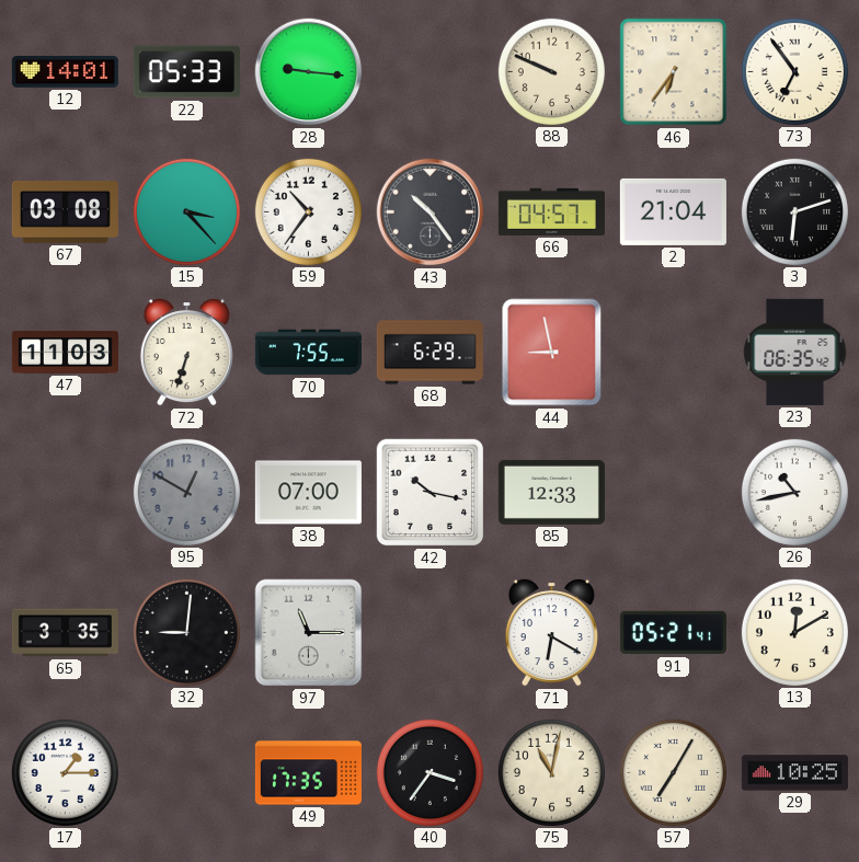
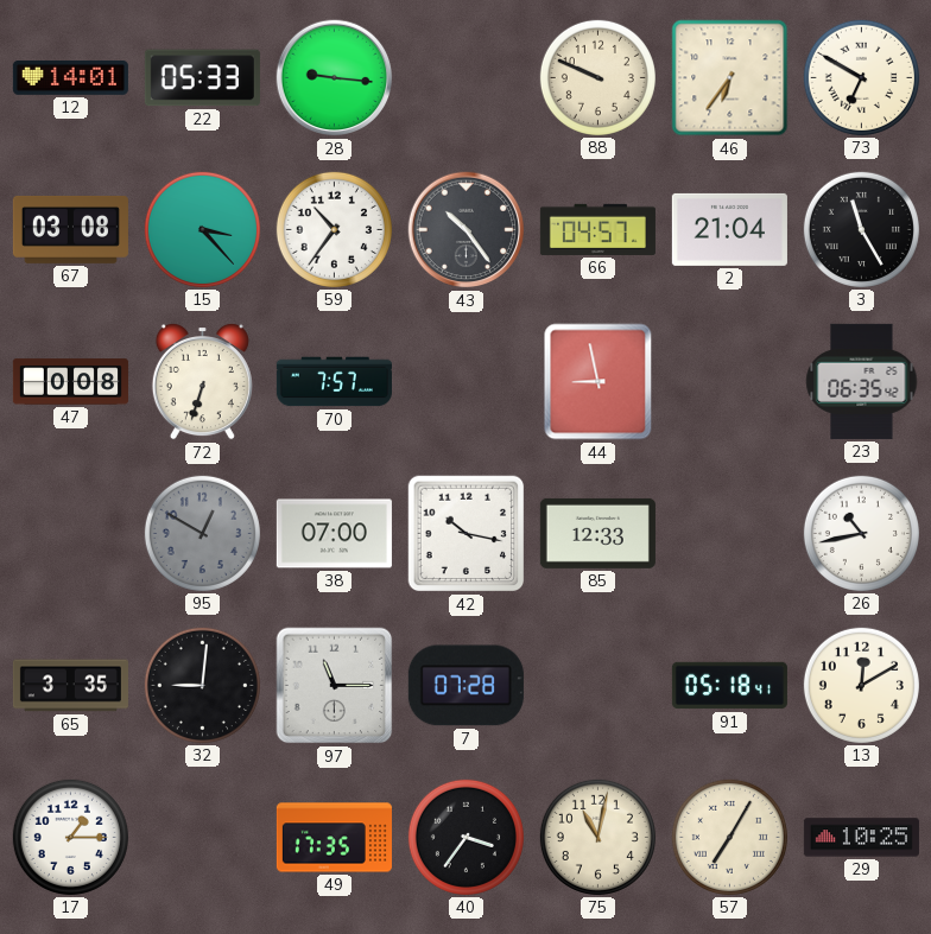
73: 6:54 -> 6:50 (861, 77)
3: 6:12 -> 11:25 (861, 229)
47: 11:03 -> 0:08 (70, 382)
70: 7:55 -> 7:57 (334, 382)
68: 6:29 -> none (429, 353)
7: none -> 07:28 (465, 686)
71: 6:20 -> none (551, 632)
91: 05:21 -> 05:18 (729, 686)
